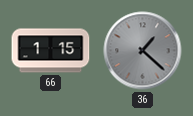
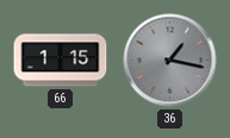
36: 1:22 -> 1:17 (170, 61)
